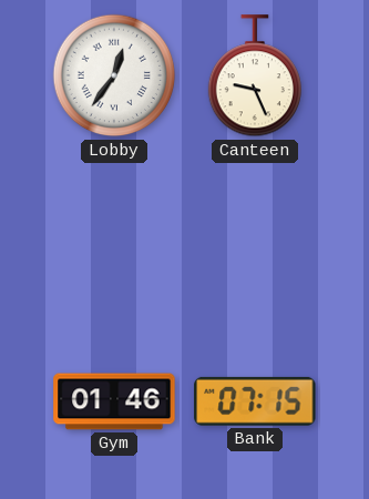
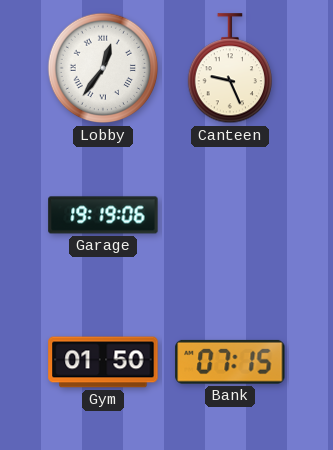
Garage: none -> 19:19 (103, 215)
Gym: 01:46 -> 01:50 (103, 362)
